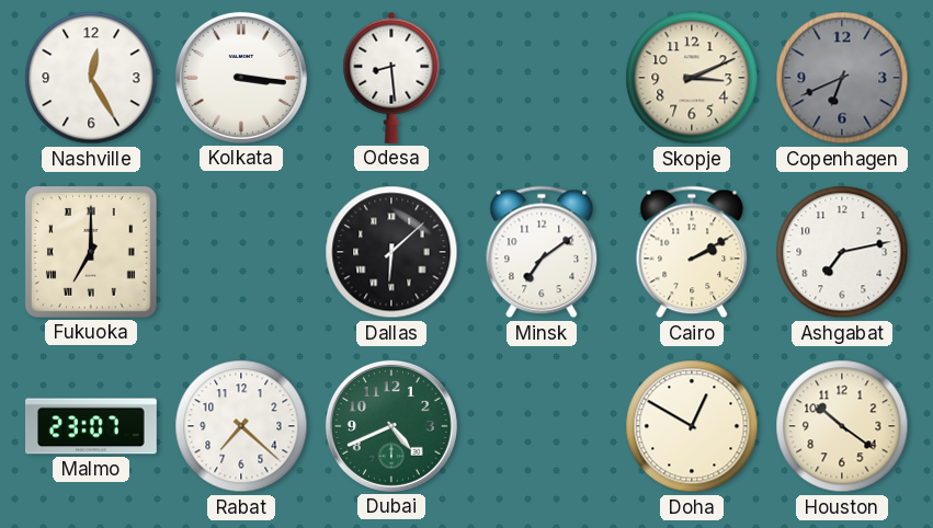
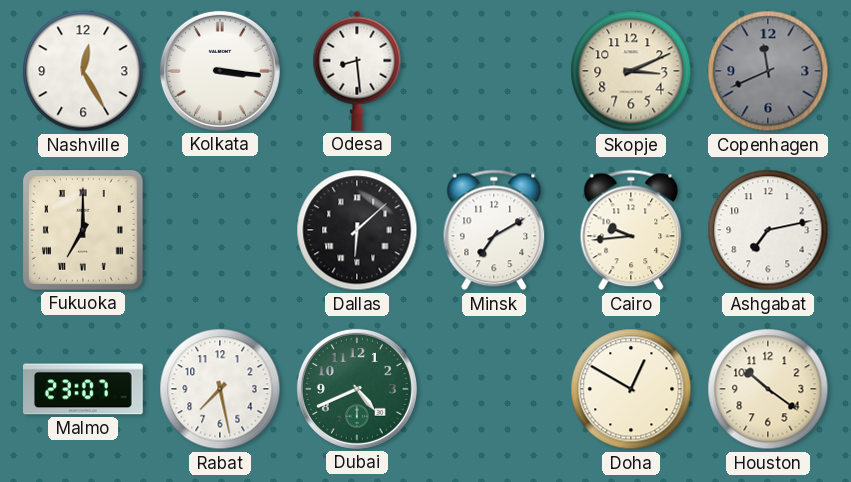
Copenhagen: 6:41 -> 11:41 (768, 71)
Minsk: 7:09 -> 7:10 (494, 230)
Cairo: 2:10 -> 9:44 (631, 230)
Rabat: 7:22 -> 7:28 (220, 389)
